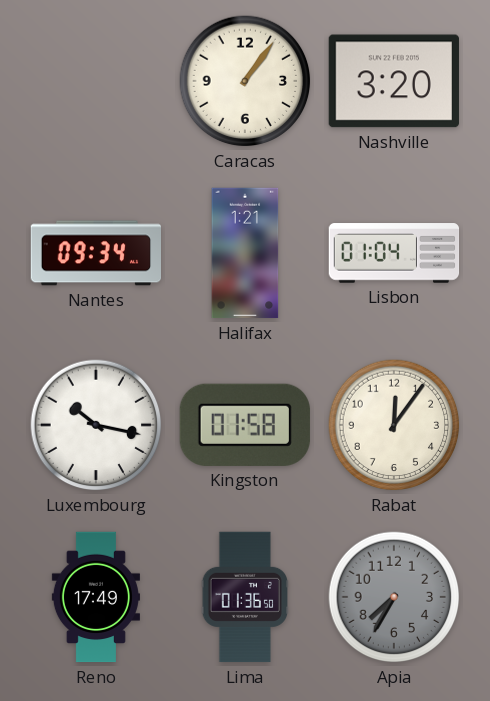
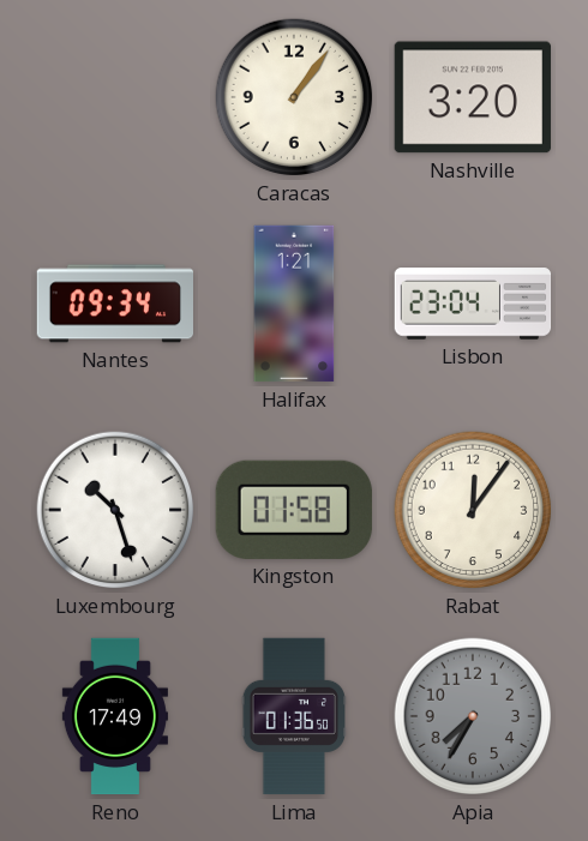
Lisbon: 01:04 -> 23:04 (473, 304)
Luxembourg: 10:17 -> 10:27 (115, 510)
